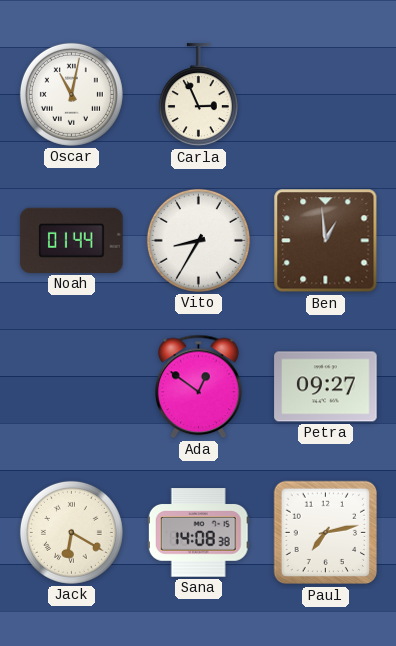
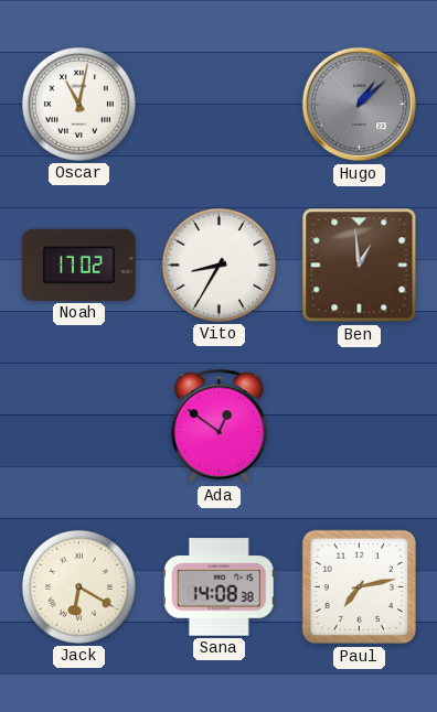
Carla: 2:56 -> none (198, 95)
Hugo: none -> 1:08 (360, 105)
Noah: 01:44 -> 17:02 (79, 265)
Petra: 09:27 -> none (326, 387)
